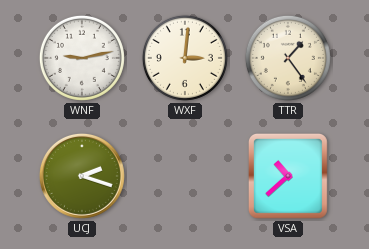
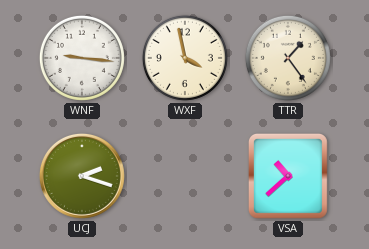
WNF: 9:13 -> 9:16 (82, 58)
WXF: 3:01 -> 3:58 (185, 58)
